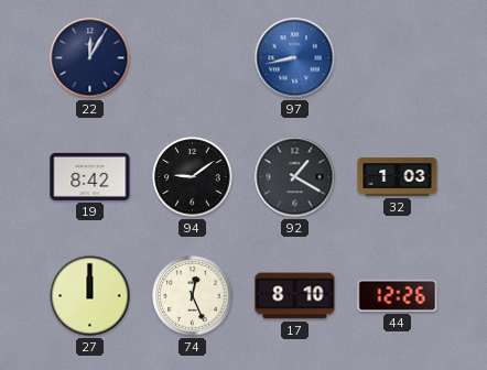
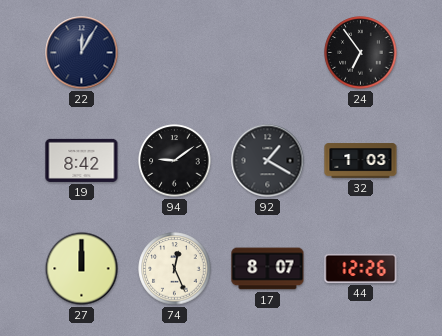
97: 8:43 -> none (295, 58)
24: none -> 6:54 (361, 53)
17: 8:10 -> 8:07 (268, 269)
